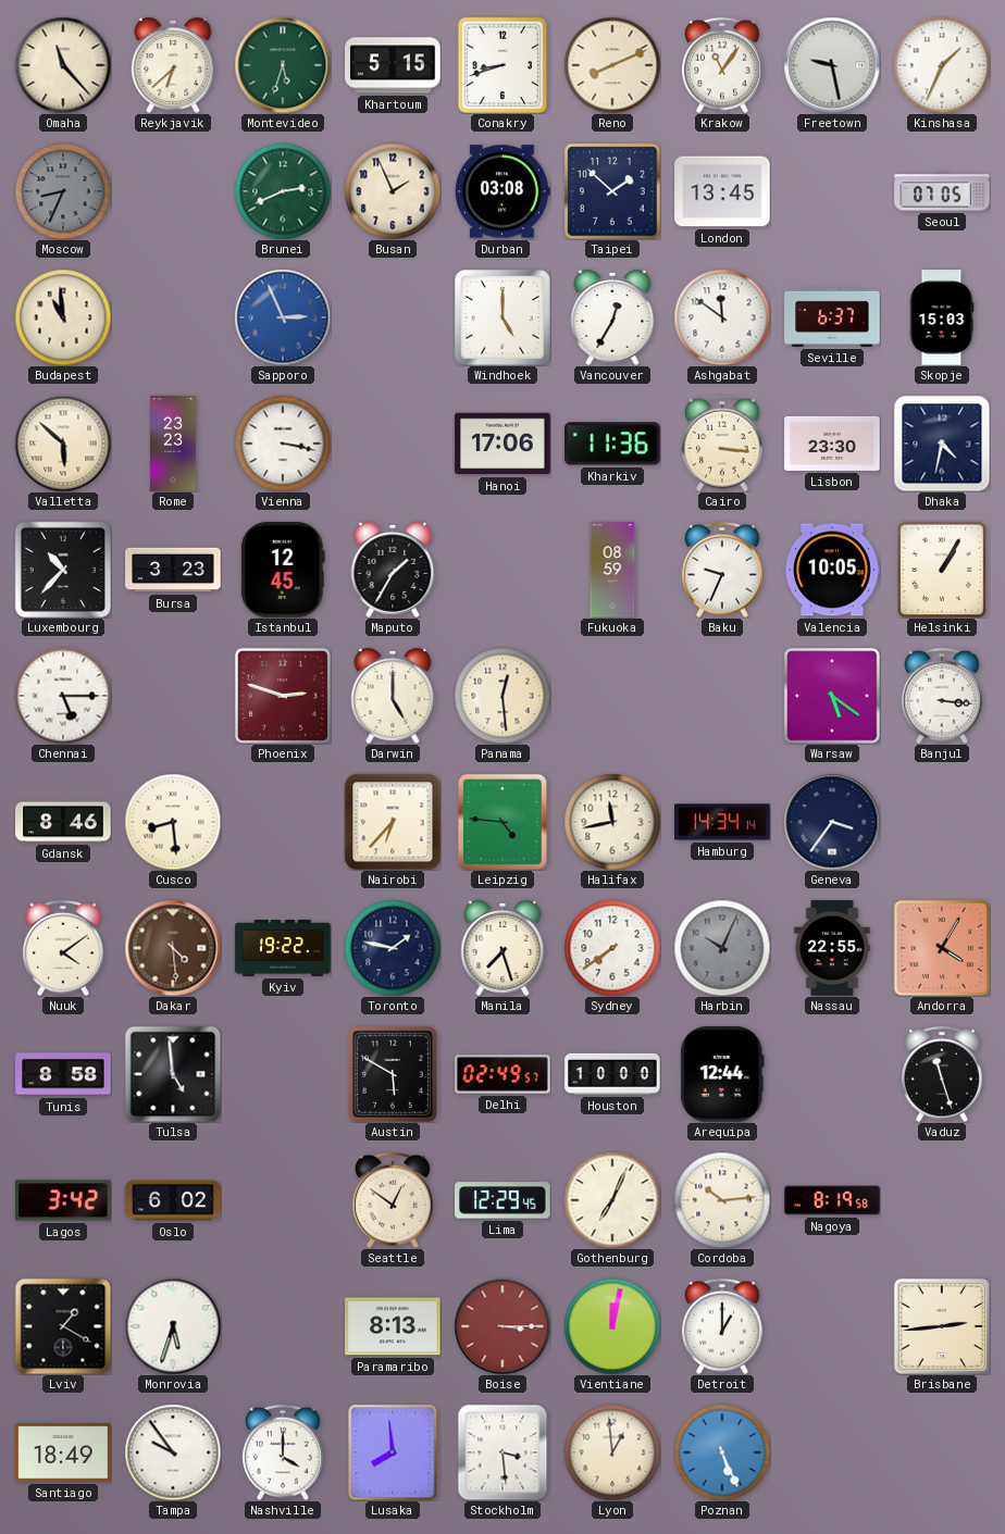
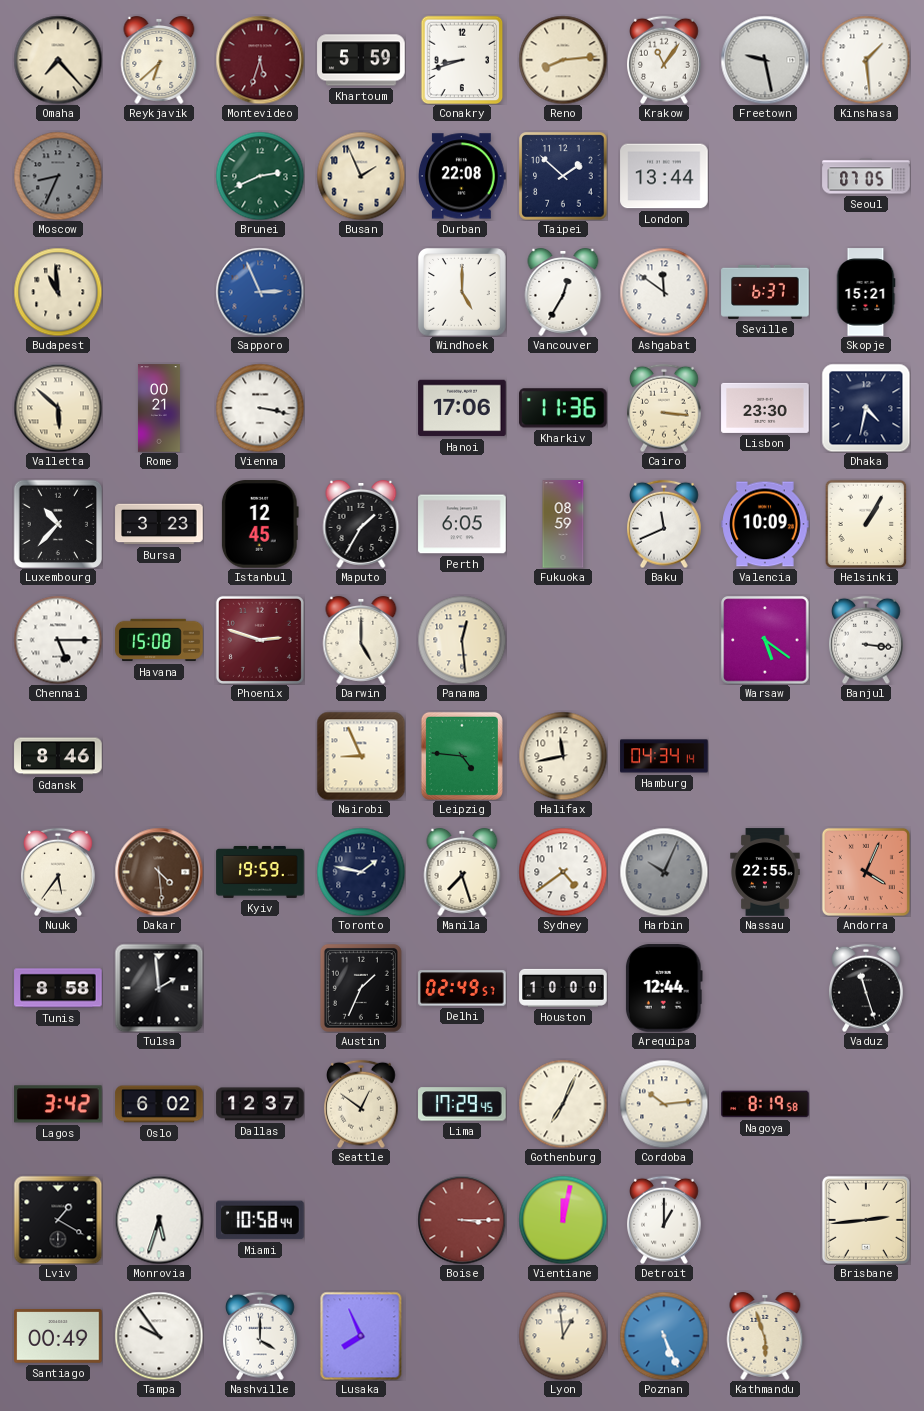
Omaha: 11:23 -> 7:23 (58, 60)
Montevideo dial: green -> burgundy (260, 60)
Khartoum: 5:15 -> 5:59 (361, 60)
Reno: 8:11 -> 8:14 (563, 60)
Kinshasa: 1:34 -> 1:29 (866, 60)
Durban: 03:08 -> 22:08 (462, 176)
London: 13:45 -> 13:44 (664, 176)
Skopje: 15:03 -> 15:21 (866, 292)
Rome: 23:23 -> 00:21 (159, 408)
Perth: none -> 6:05 (462, 524)
Baku: 9:34 -> 11:41 (665, 524)
Valencia: 10:05 -> 10:09 (765, 524)
Havana: none -> 15:08 (159, 640)
Cusco: 8:29 -> none (173, 822)
Nairobi: 6:37 -> 8:56 (361, 756)
Hamburg: 14:34 -> 04:34 (664, 756)
Geneva: 3:36 -> none (832, 822)
Nuuk: 4:09 -> 5:36 (59, 872)
Kyiv: 19:22 -> 19:59 (260, 872)
Sydney: 7:39 -> 4:39 (563, 872)
Andorra: 4:05 -> 4:04 (866, 872)
Tulsa: 4:59 -> 1:59 (159, 988)
Austin: 5:50 -> 1:34 (361, 988)
Dallas: none -> 12:37 (260, 1104)
Lima: 12:29 -> 17:29 (462, 1104)
Miami: none -> 10:58 (260, 1220)
Paramaribo: 8:13 -> none (393, 1326)
Santiago: 18:49 -> 00:49 (58, 1336)
Lusaka: 7:59 -> 7:56 (361, 1336)
Stockholm: 3:29 -> none (502, 1452)
Kathmandu: none -> 5:57 (765, 1336)
